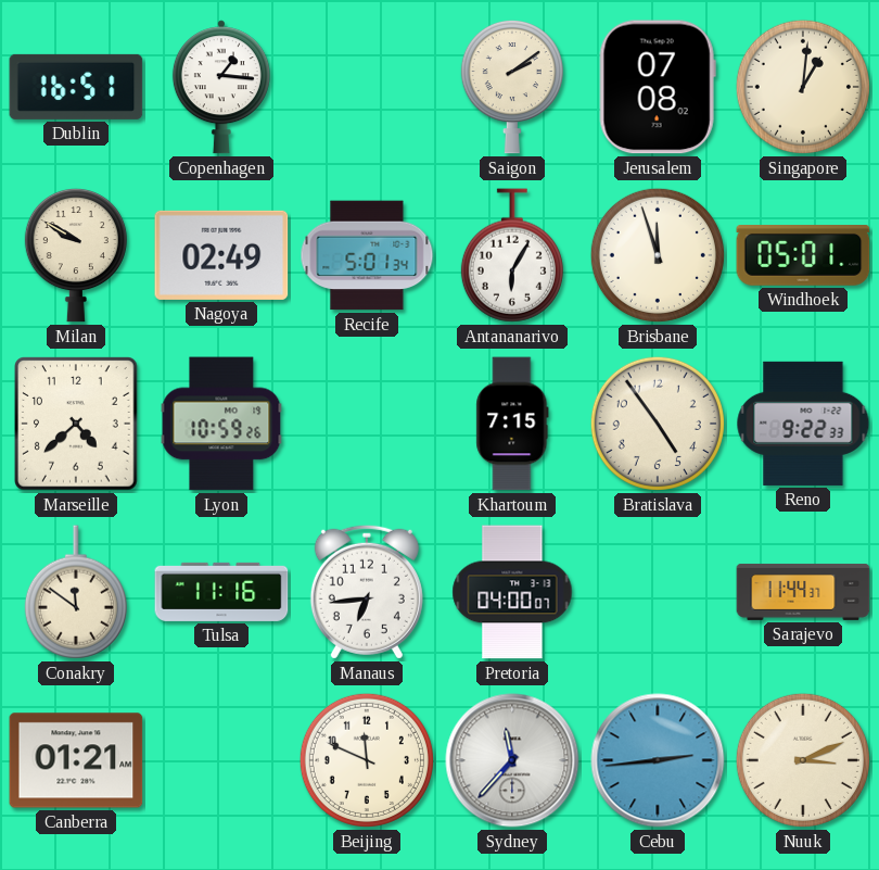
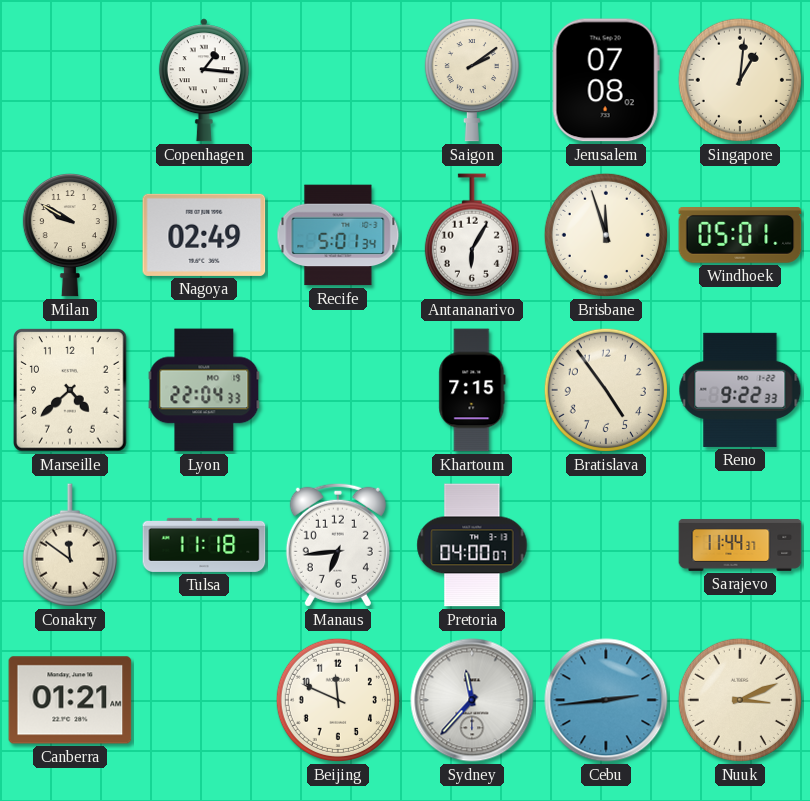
Dublin: 16:51 -> none (76, 87)
Lyon: 10:59 -> 22:04 (204, 390)
Tulsa: 11:16 -> 11:18 (204, 545)
